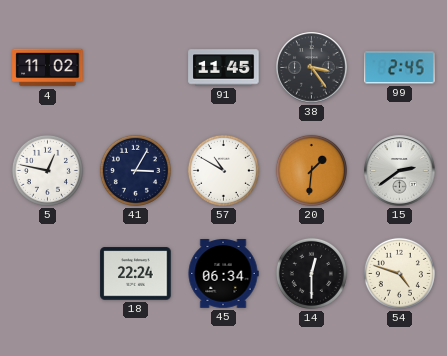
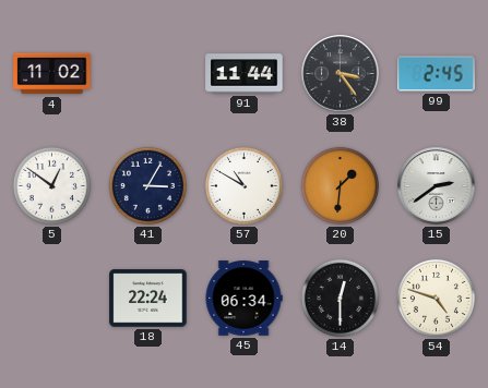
91: 11:45 -> 11:44 (245, 74)
5: 12:47 -> 12:51 (51, 185)
